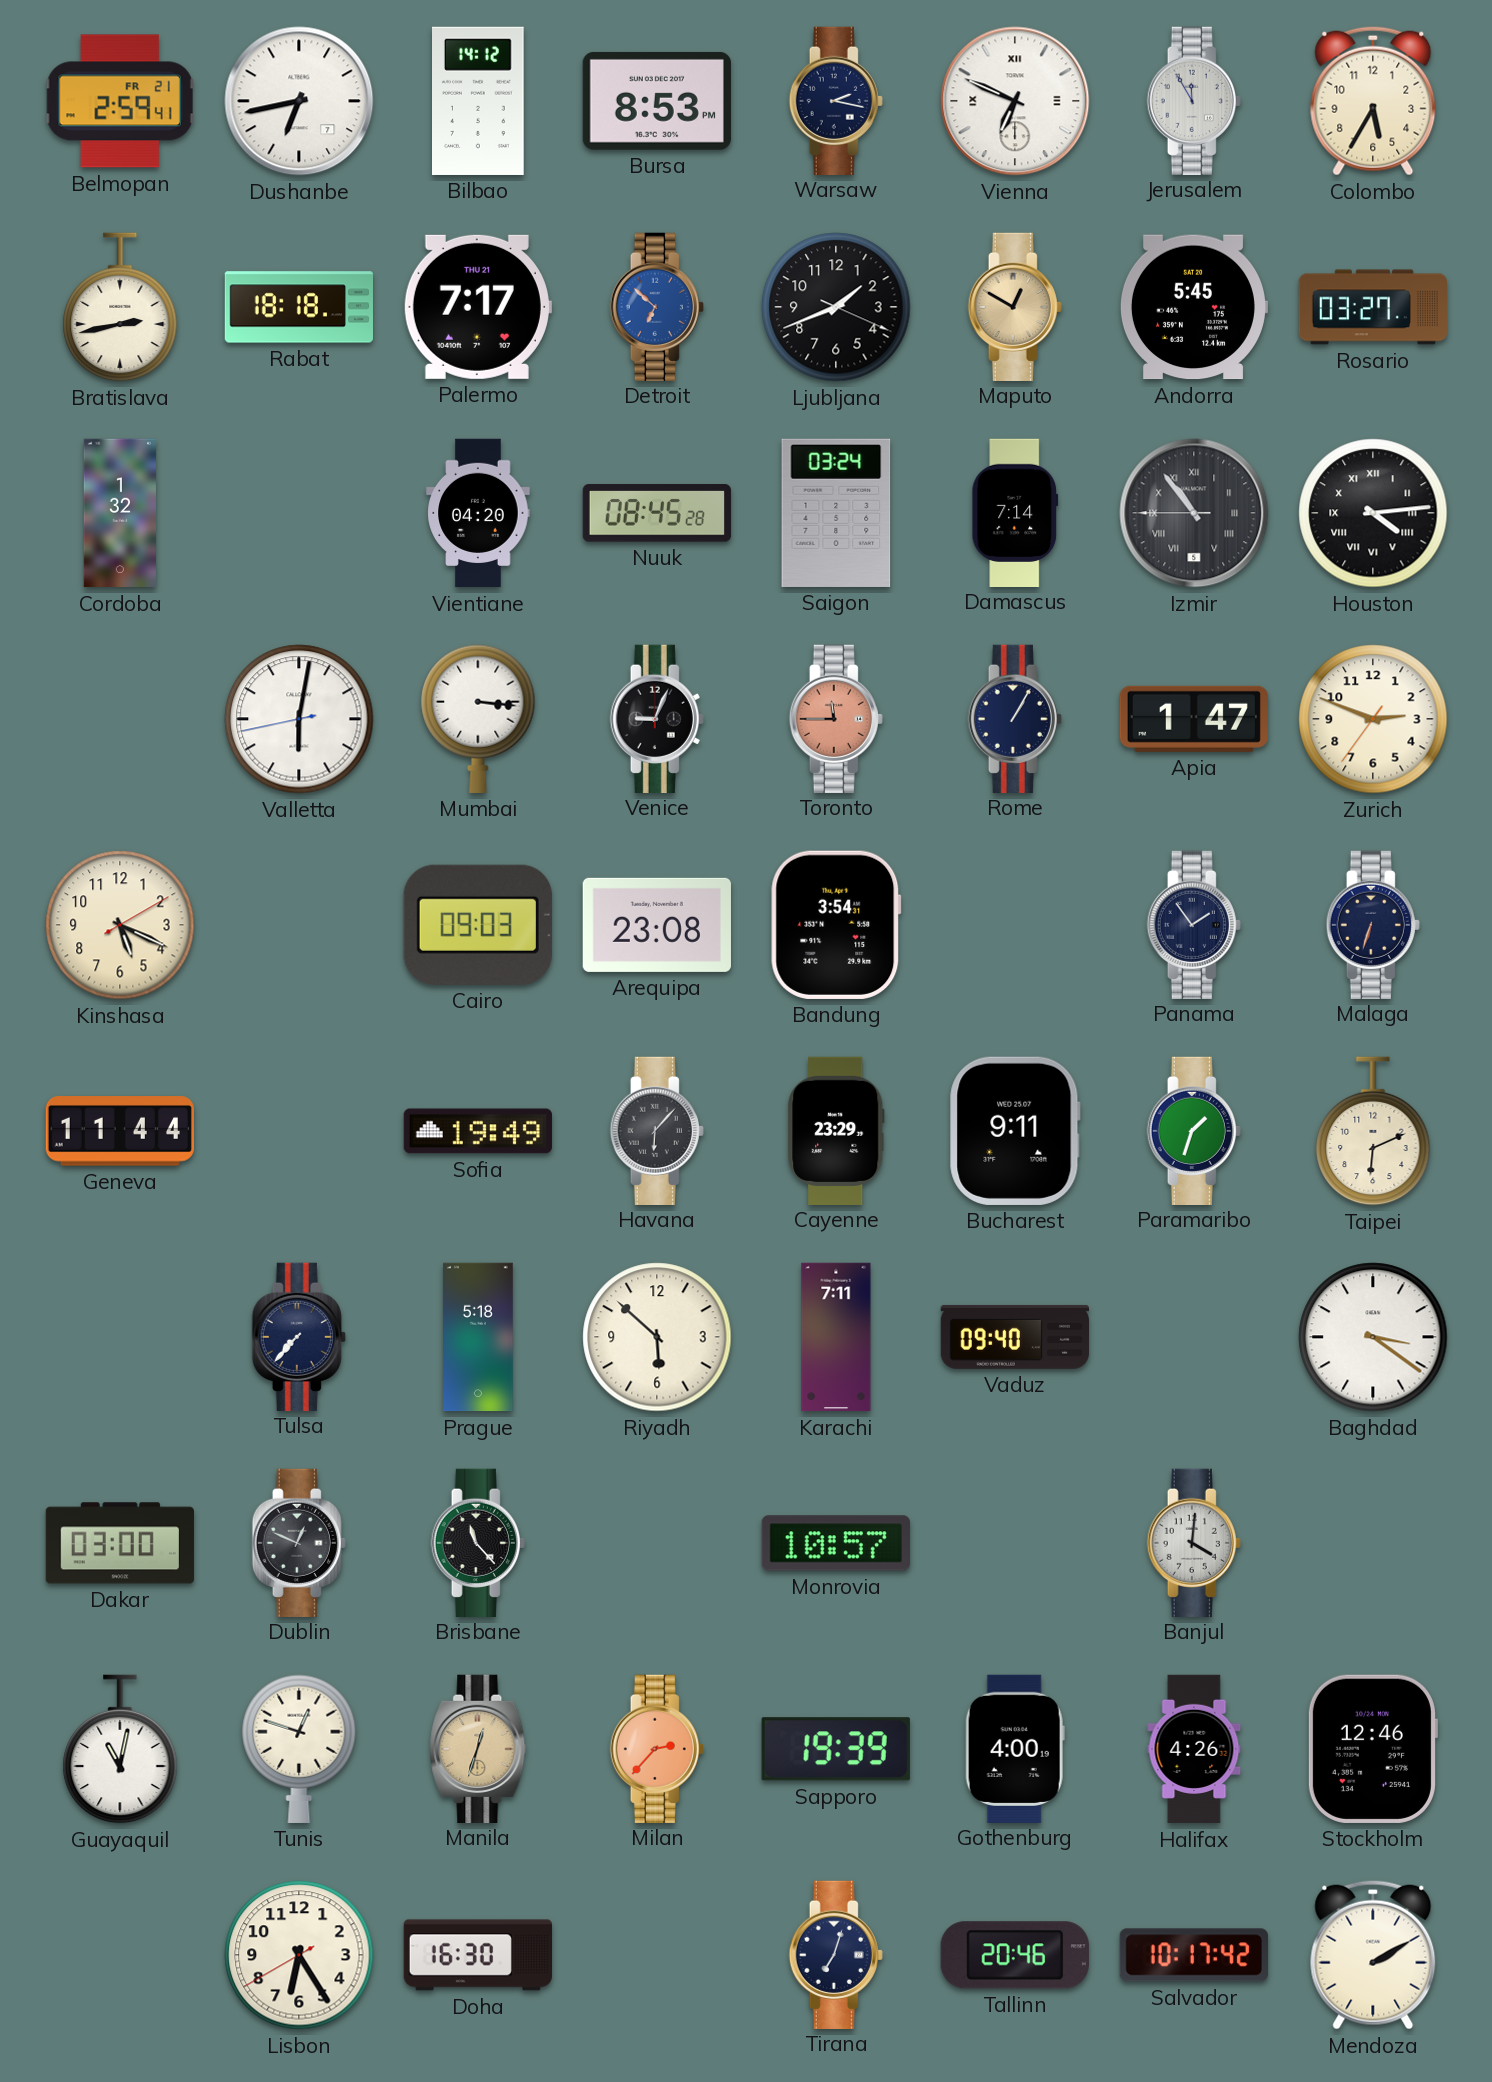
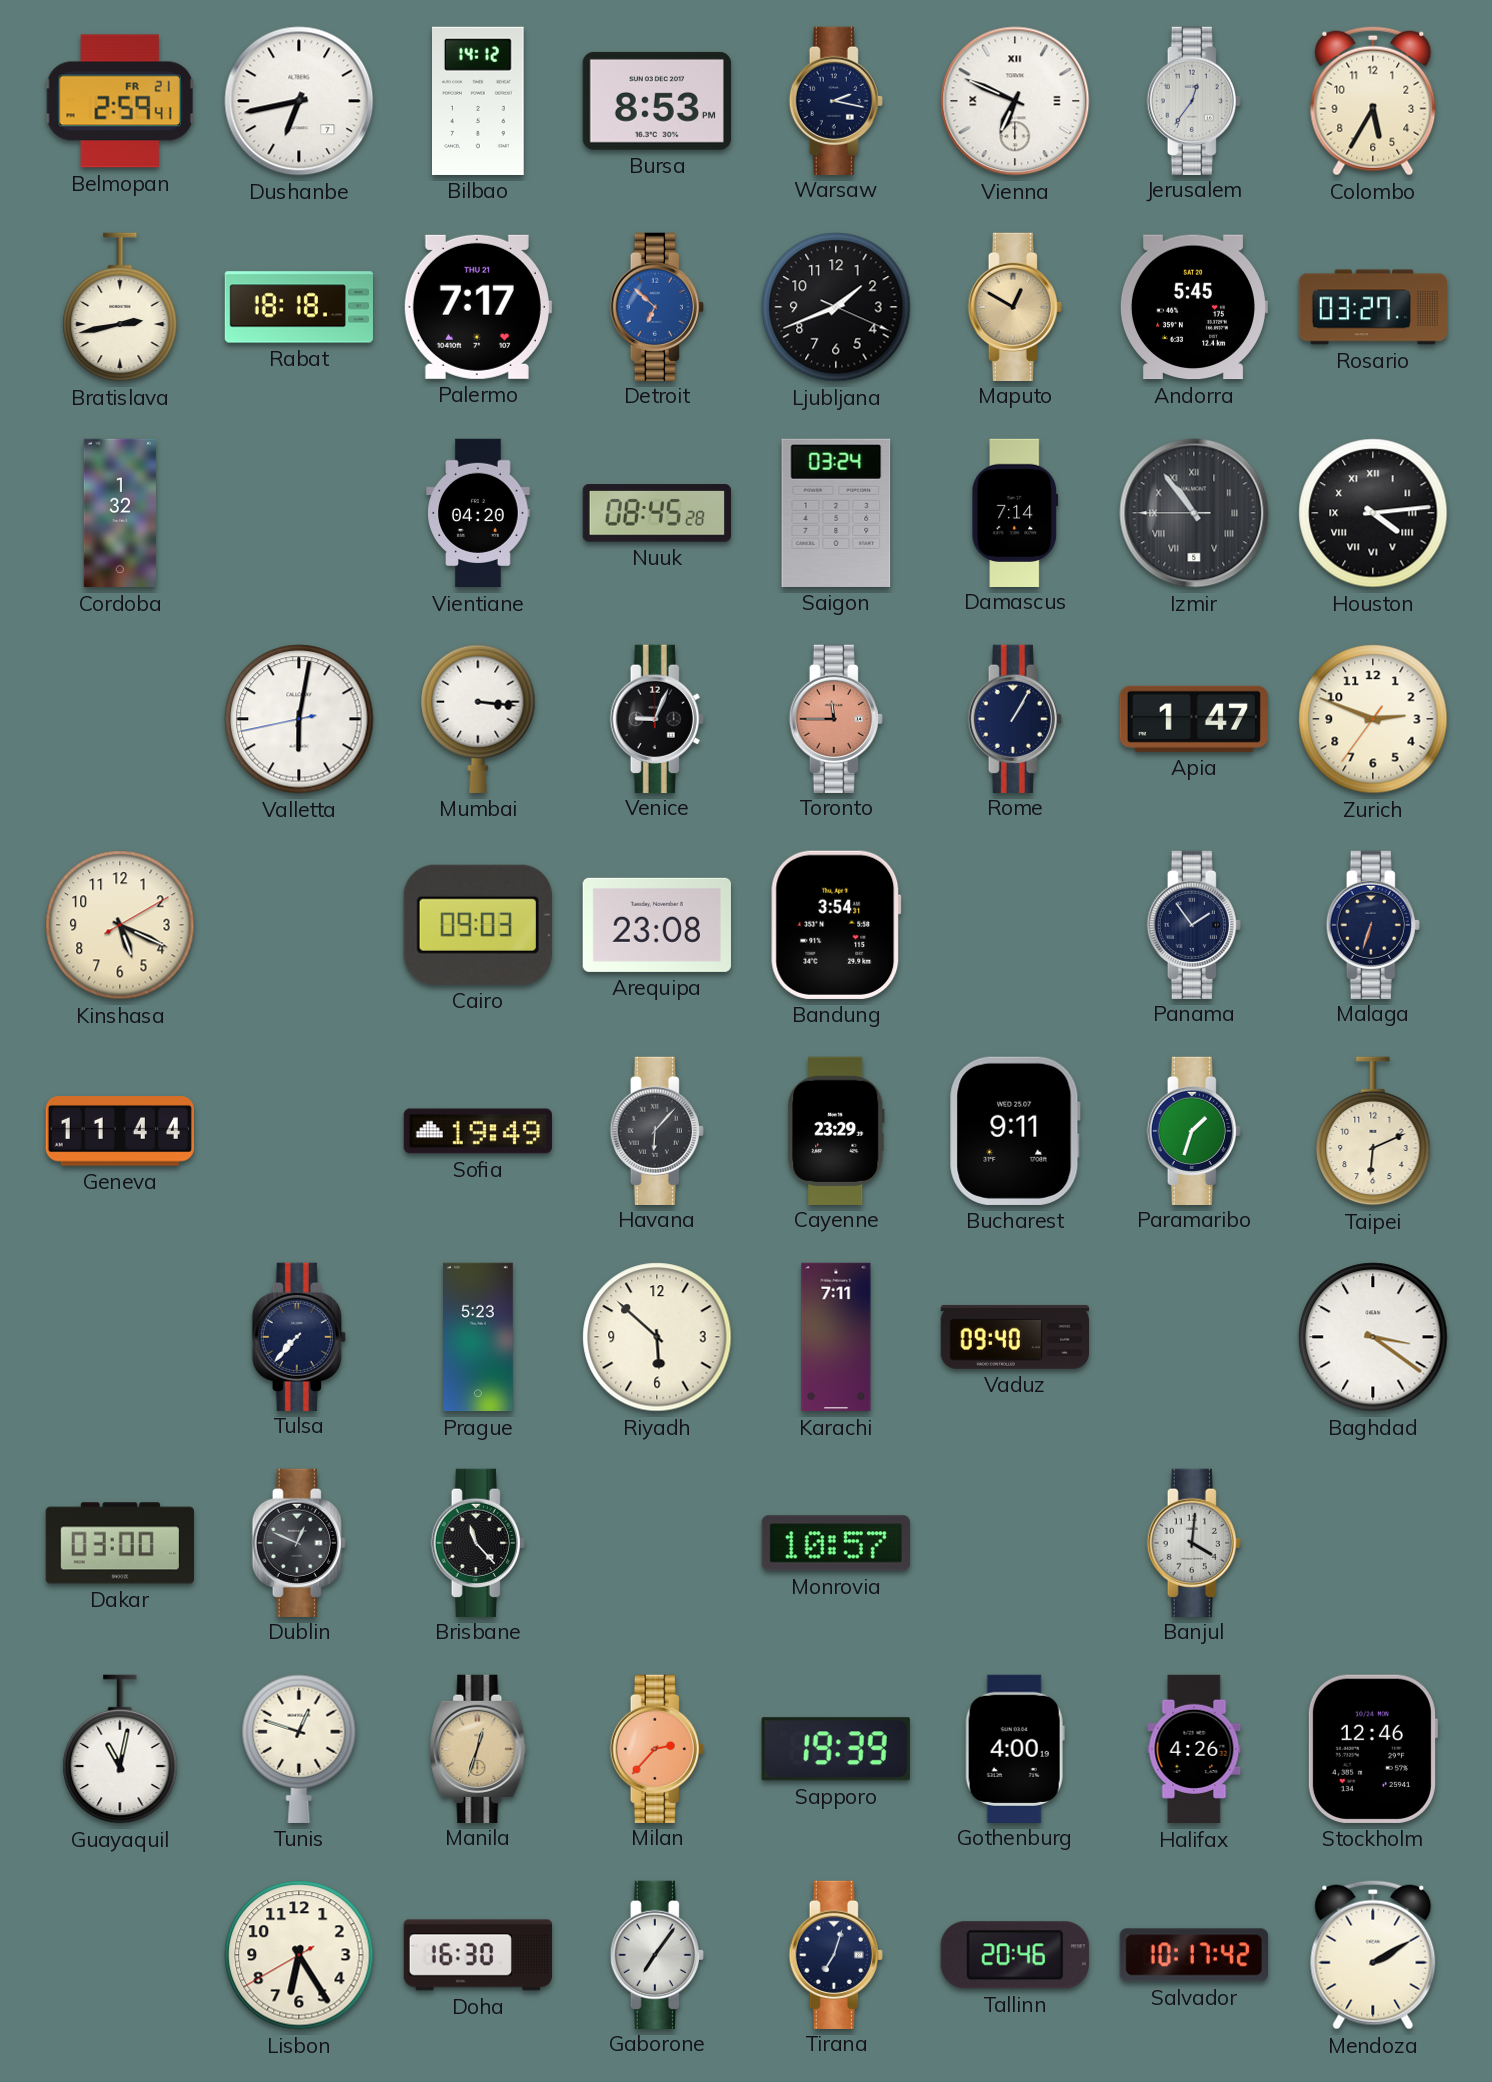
Jerusalem: 11:55 -> 12:36 (1194, 100)
Prague: 5:18 -> 5:23 (478, 1337)
Gaborone: none -> 7:06 (657, 1954)
